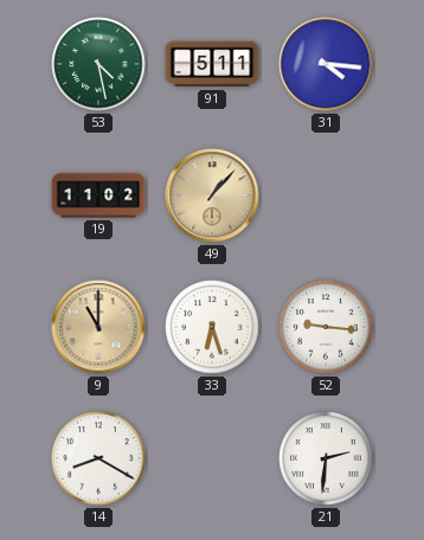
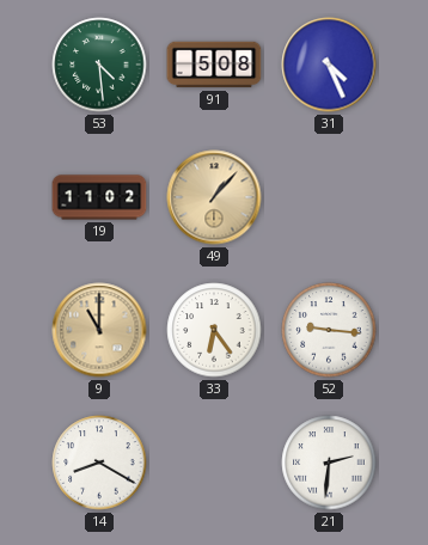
53: 4:28 -> 4:29 (99, 65)
91: 5:11 -> 5:08 (214, 65)
31: 4:16 -> 4:26 (329, 65)
33: 6:27 -> 6:24 (214, 330)
